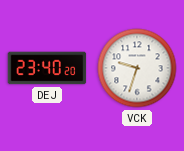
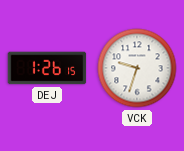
DEJ: 23:40 -> 1:26 (47, 68)
